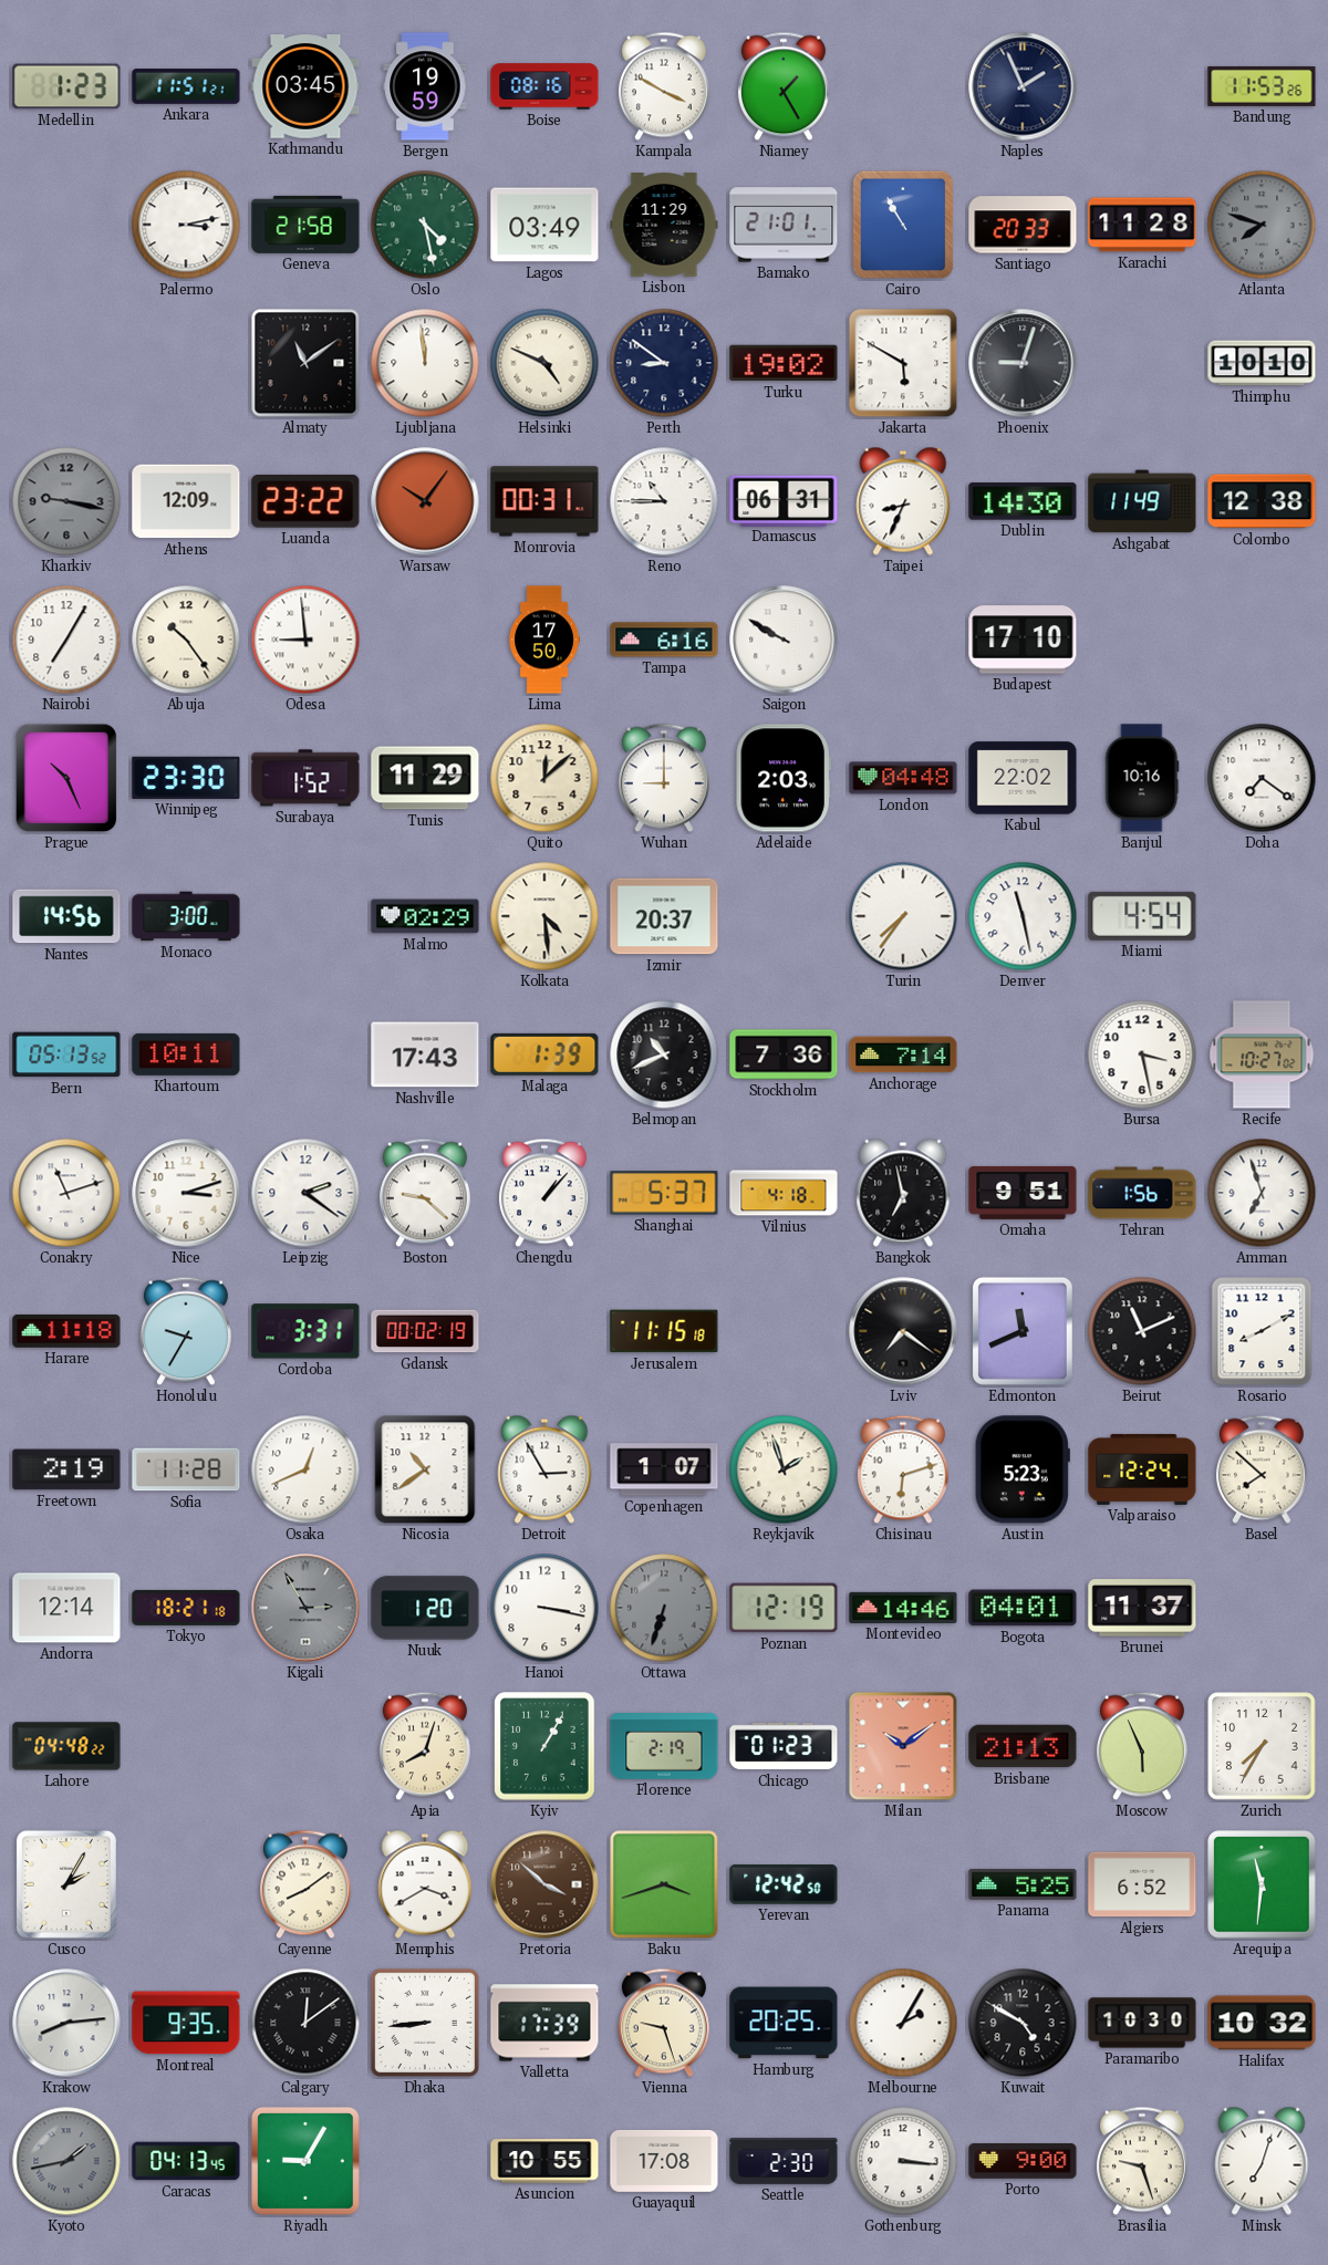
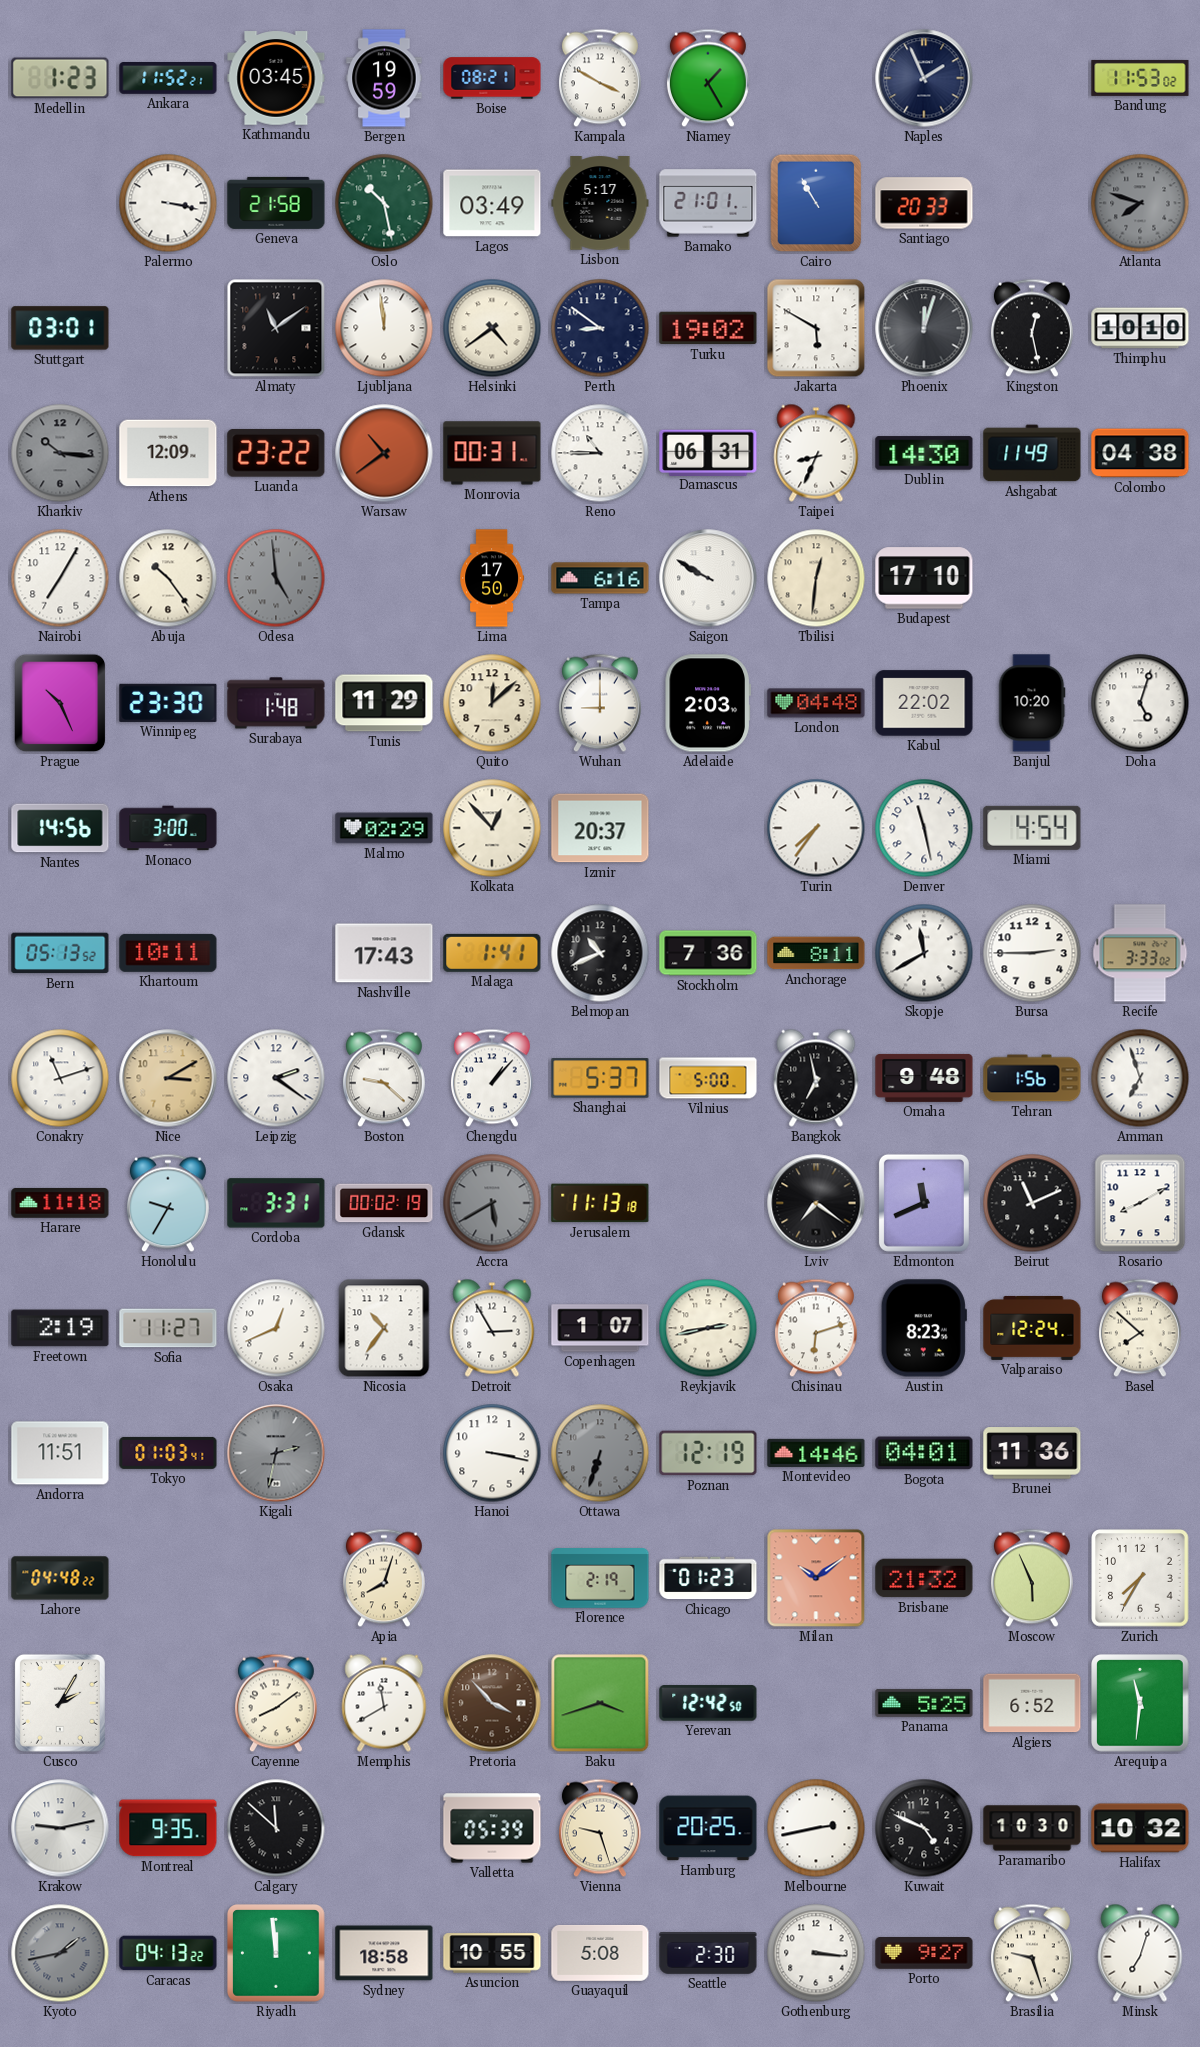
Ankara: 11:51 -> 11:52 (168, 79)
Boise: 08:16 -> 08:21 (492, 78)
Bandung: 11:53:26 -> 11:53:02 (1140, 78)
Palermo: 3:13 -> 3:17 (168, 203)
Oslo: 4:28 -> 10:28 (384, 203)
Lisbon: 11:29 -> 5:17 (600, 203)
Karachi: 11:28 -> none (1142, 225)
Stuttgart: none -> 03:01 (60, 328)
Helsinki: 4:49 -> 4:39 (492, 328)
Phoenix: 9:03 -> 12:03 (924, 328)
Kingston: none -> 12:28 (1032, 328)
Kharkiv: 9:17 -> 10:16 (60, 453)
Warsaw: 10:06 -> 10:39 (384, 453)
Colombo: 12:38 -> 04:38 (1140, 453)
Odesa: 8:59 -> 4:59 (276, 578)
Odesa dial: white -> grey (276, 578)
Tbilisi: none -> 12:31 (816, 578)
Surabaya: 1:52 -> 1:48 (276, 703)
Banjul: 10:16 -> 10:20 (1032, 703)
Doha: 7:21 -> 5:03 (1140, 703)
Kolkata: 4:29 -> 12:53 (492, 828)
Malaga: 1:39 -> 1:41 (492, 953)
Anchorage: 7:14 -> 8:11 (816, 953)
Skopje: none -> 11:40 (924, 953)
Bursa: 3:28 -> 2:45 (1032, 953)
Recife: 10:27 -> 3:33 (1140, 953)
Nice: 3:12 -> 3:10 (168, 1078)
Nice dial: white -> champagne (168, 1078)
Vilnius: 4:18 -> 5:00 (708, 1078)
Omaha: 9:51 -> 9:48 (924, 1078)
Accra: none -> 5:40 (492, 1203)
Jerusalem: 11:15 -> 11:13 (600, 1203)
Sofia: 11:28 -> 11:27 (168, 1328)
Nicosia: 10:39 -> 10:36 (384, 1328)
Reykjavik: 1:57 -> 2:43 (708, 1328)
Austin: 5:23 -> 8:23 (924, 1328)
Andorra: 12:14 -> 11:51 (60, 1453)
Tokyo: 18:21 -> 01:03 (168, 1453)
Kigali: 2:55 -> 2:32 (276, 1453)
Nuuk: 1:20 -> none (425, 1608)
Brunei: 11:37 -> 11:36 (1032, 1453)
Kyiv: 1:05 -> none (544, 1746)
Brisbane: 21:13 -> 21:32 (924, 1578)
Memphis: 3:40 -> 11:40 (384, 1703)
Pretoria: 3:52 -> 3:53 (492, 1703)
Krakow: 8:14 -> 9:13 (60, 1828)
Calgary: 12:09 -> 11:52 (276, 1828)
Dhaka: 8:44 -> none (425, 2023)
Valletta: 17:39 -> 05:39 (492, 1828)
Melbourne: 2:05 -> 2:43 (816, 1828)
Kuwait: 4:50 -> 4:49 (924, 1828)
Caracas: 04:13:45 -> 04:13:22 (168, 1953)
Riyadh: 9:05 -> 11:59 (277, 1954)
Sydney: none -> 18:58 (384, 1953)
Guayaquil: 17:08 -> 5:08 (600, 1953)
Porto: 9:00 -> 9:27 (924, 1953)
